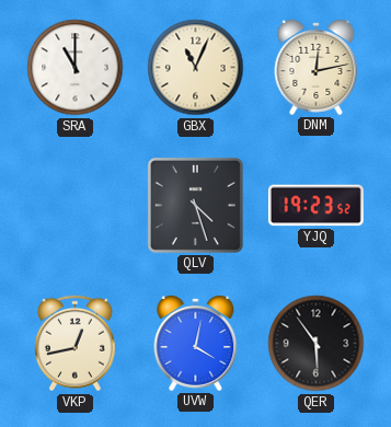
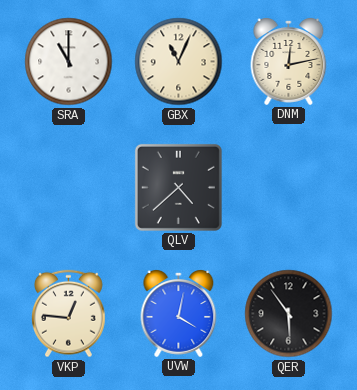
QLV: 4:27 -> 4:38 (178, 187)
YJQ: 19:23 -> none (315, 206)
VKP: 12:43 -> 12:46 (69, 314)
